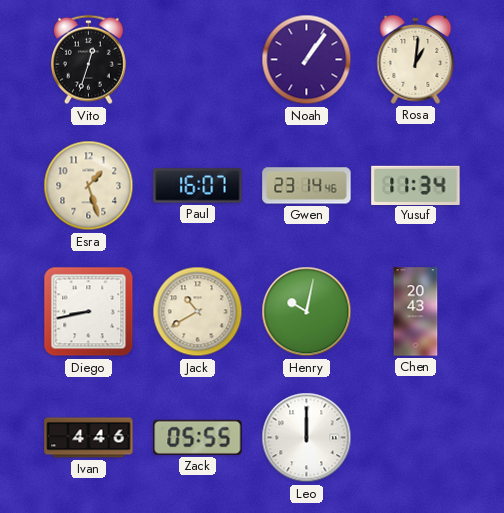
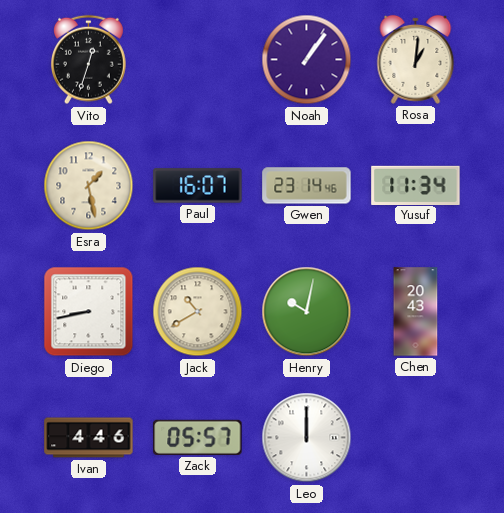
Esra: 1:27 -> 1:28 (89, 186)
Zack: 05:55 -> 05:57 (198, 437)
